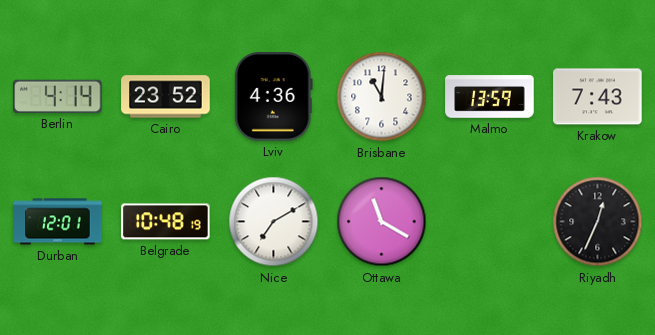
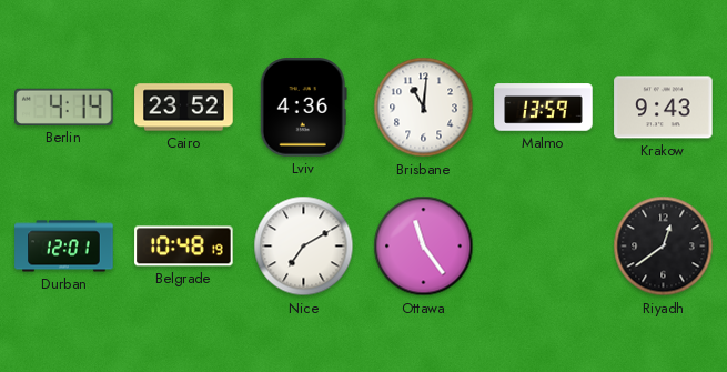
Krakow: 7:43 -> 9:43 (664, 108)
Ottawa: 11:20 -> 11:24 (424, 247)
Riyadh: 12:34 -> 12:39 (664, 247)
